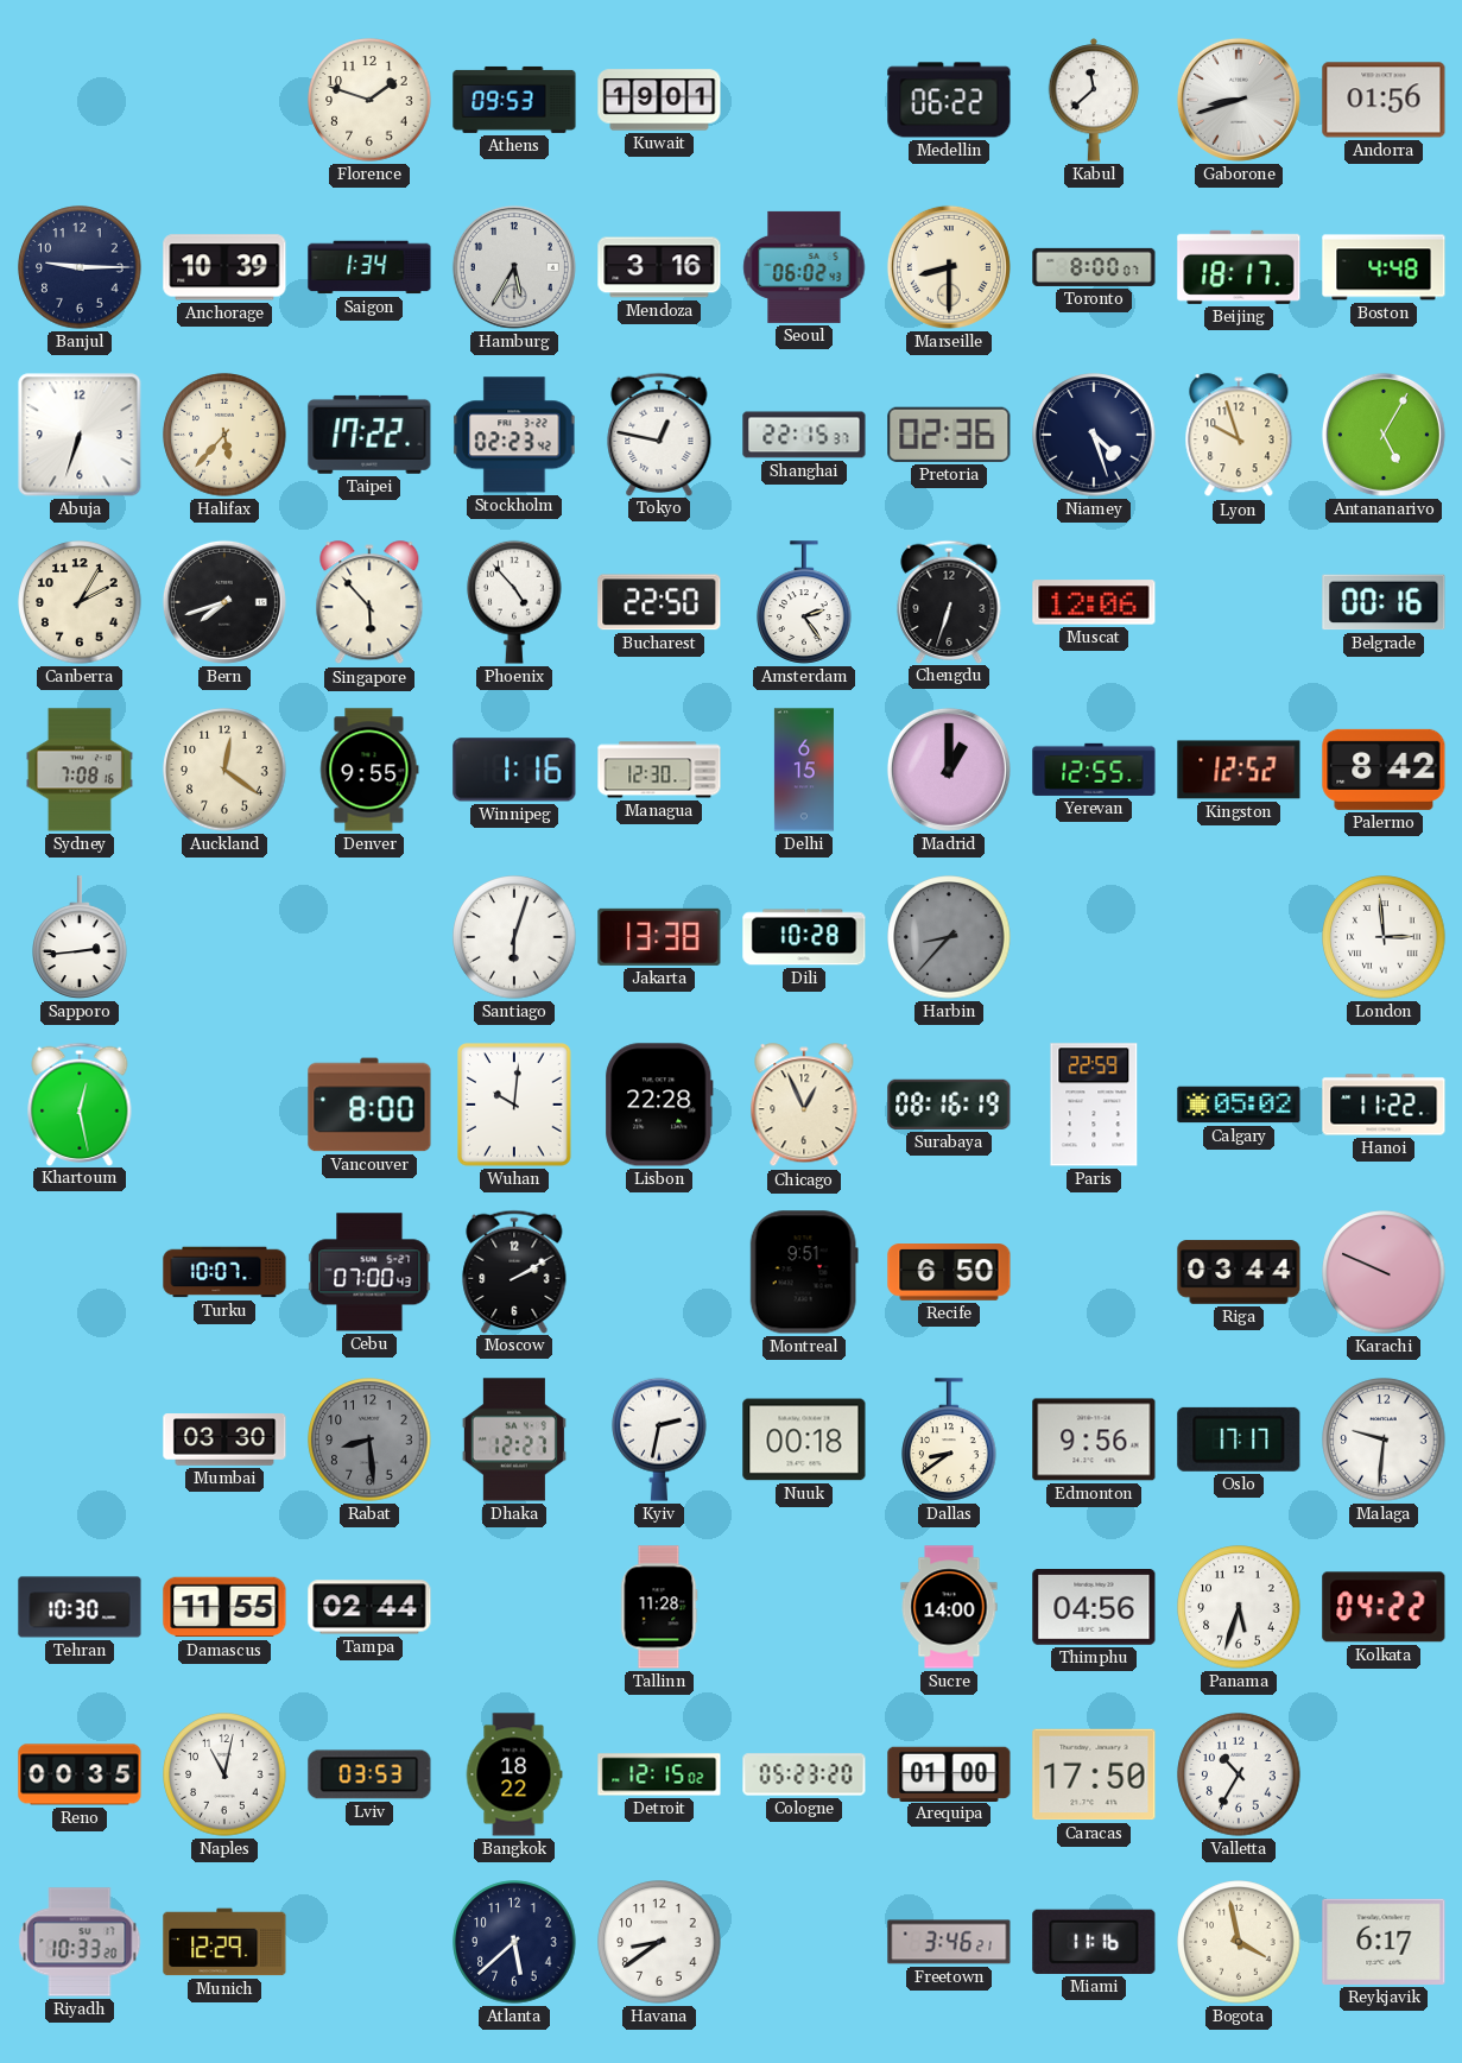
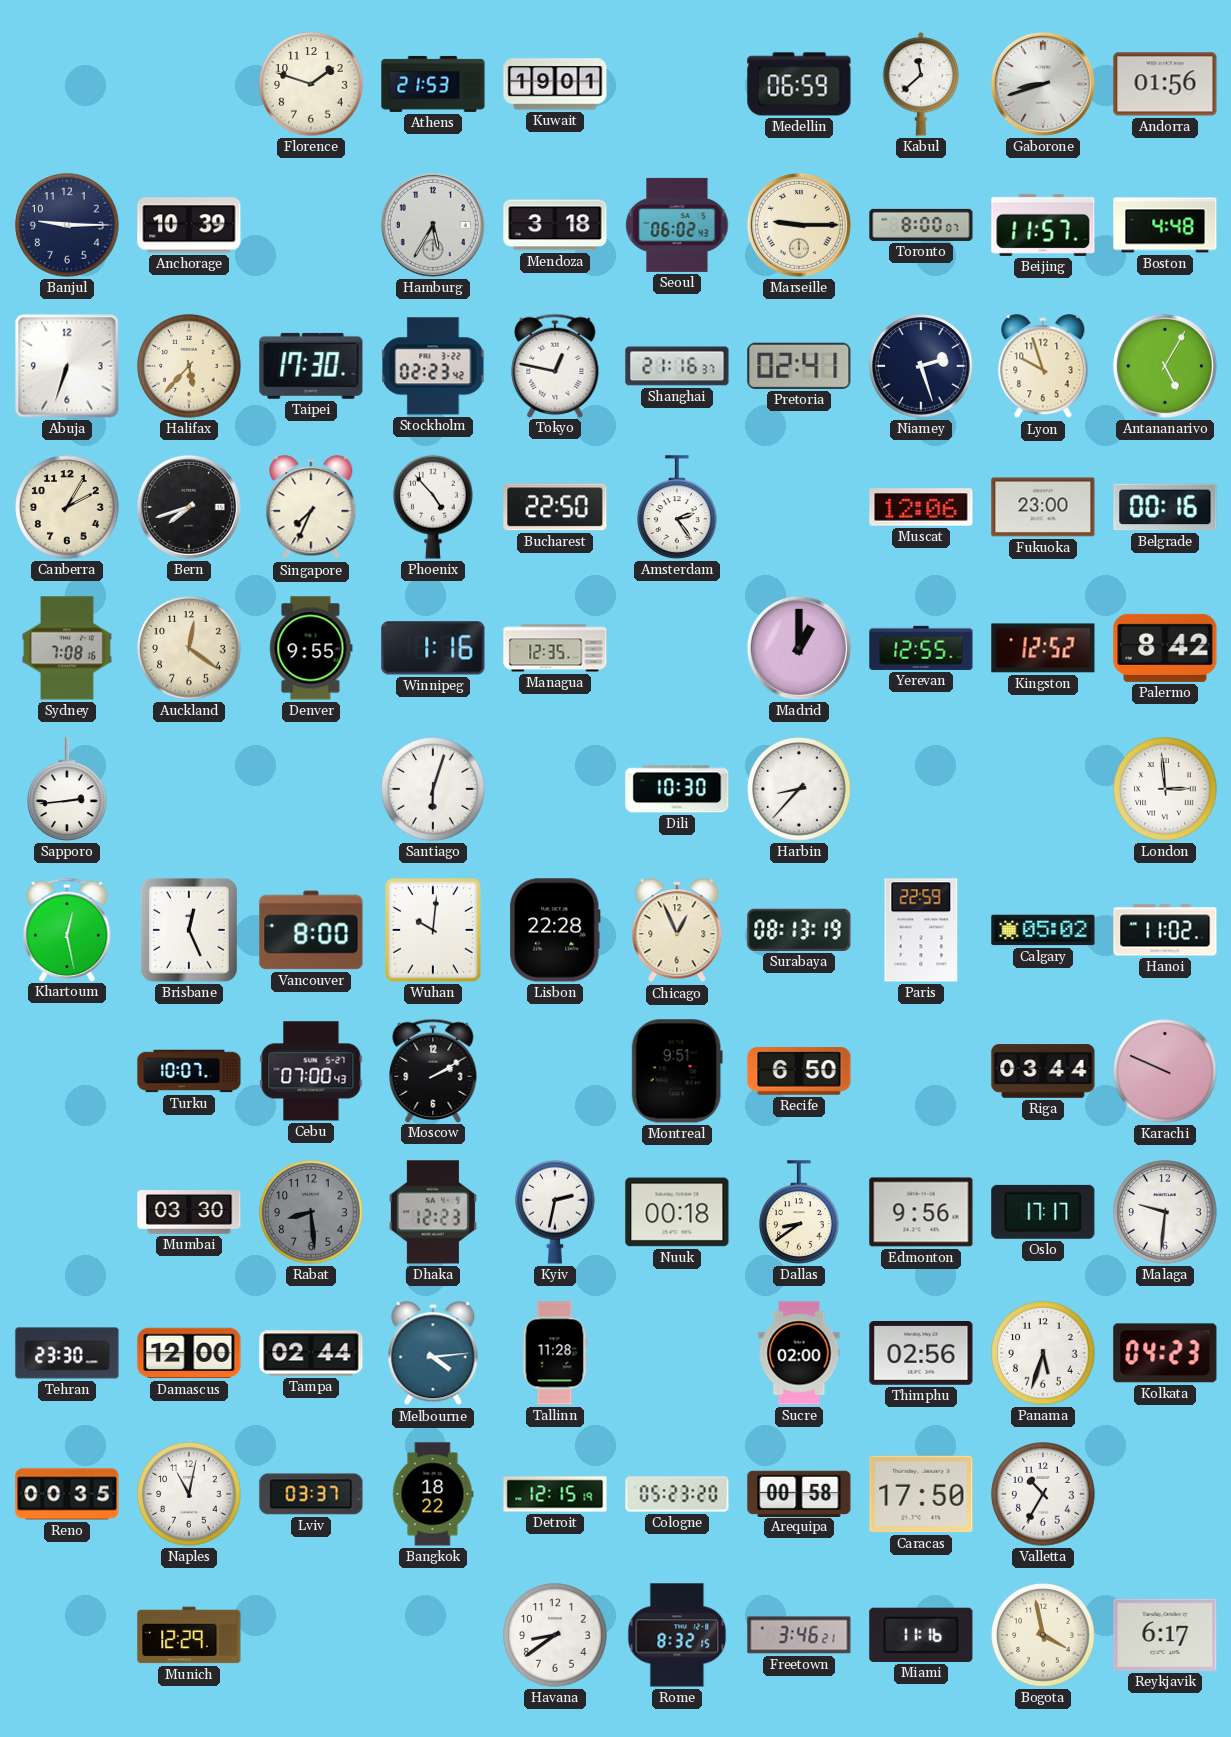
Athens: 09:53 -> 21:53 (433, 84)
Medellin: 06:22 -> 06:59 (799, 84)
Saigon: 1:34 -> none (369, 267)
Mendoza: 3:16 -> 3:18 (555, 225)
Marseille: 8:30 -> 9:15 (799, 225)
Beijing: 18:17 -> 11:57 (1043, 225)
Taipei: 17:22 -> 17:30 (311, 366)
Shanghai: 22:15 -> 21:16 (677, 366)
Pretoria: 02:36 -> 02:41 (799, 366)
Niamey: 4:27 -> 2:27 (921, 366)
Singapore: 5:53 -> 7:34 (311, 508)
Chengdu: 6:33 -> none (949, 601)
Fukuoka: none -> 23:00 (1043, 507)
Managua: 12:30 -> 12:35 (555, 648)
Delhi: 6:15 -> none (804, 770)
Jakarta: 13:38 -> none (659, 937)
Dili: 10:28 -> 10:30 (677, 789)
Harbin dial: grey -> white (799, 789)
Brisbane: none -> 12:26 (189, 930)
Surabaya: 08:16 -> 08:13 (799, 930)
Hanoi: 11:22 -> 11:02 (1165, 930)
Dhaka: 12:27 -> 12:23 (433, 1212)
Tehran: 10:30 -> 23:30 (67, 1353)
Damascus: 11:55 -> 12:00 (189, 1353)
Melbourne: none -> 4:14 (433, 1354)
Sucre: 14:00 -> 02:00 (799, 1353)
Thimphu: 04:56 -> 02:56 (921, 1354)
Kolkata: 04:22 -> 04:23 (1165, 1353)
Lviv: 03:53 -> 03:37 (311, 1494)
Detroit: 12:15:02 -> 12:15:19 (555, 1494)
Arequipa: 01:00 -> 00:58 (799, 1493)
Riyadh: 10:33 -> none (80, 1942)
Atlanta: 5:38 -> none (514, 1942)
Rome: none -> 8:32 (677, 1635)
